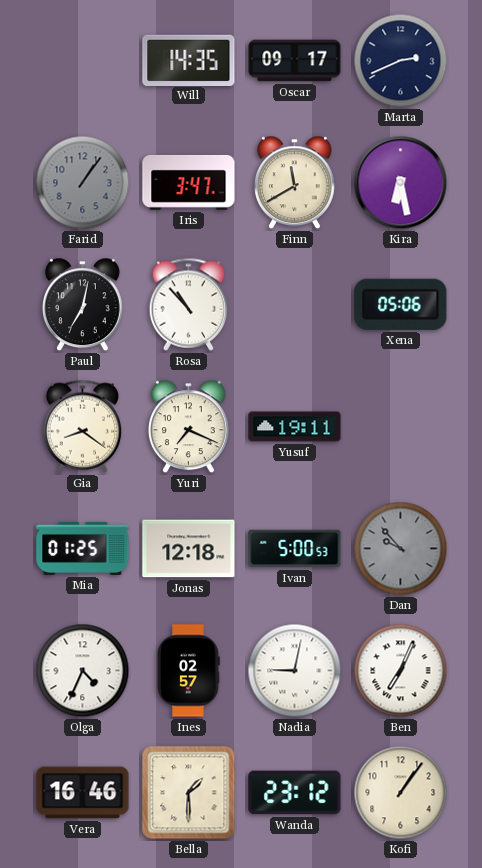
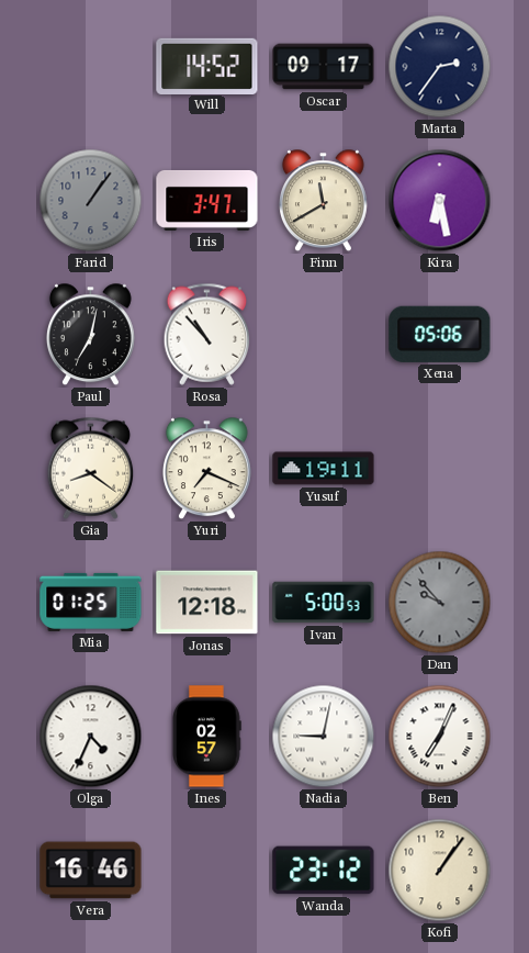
Will: 14:35 -> 14:52 (207, 66)
Marta: 2:41 -> 2:36 (440, 67)
Bella: 1:30 -> none (189, 793)
